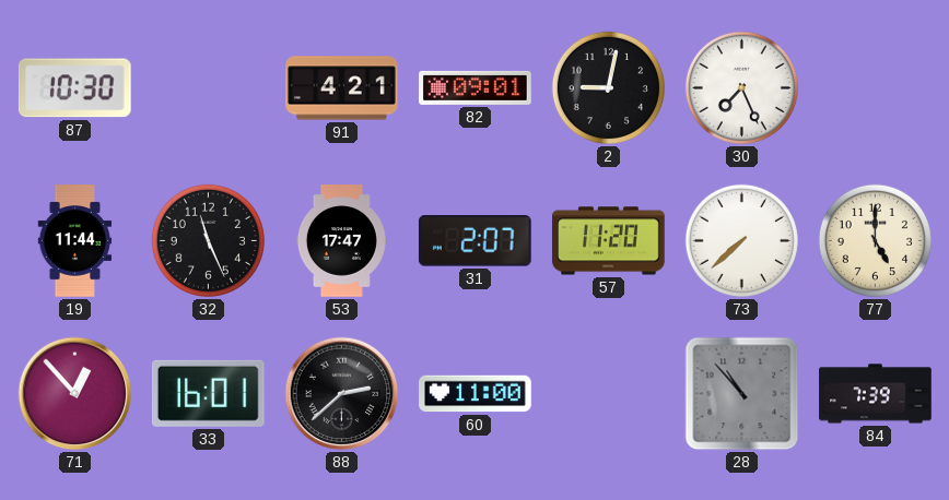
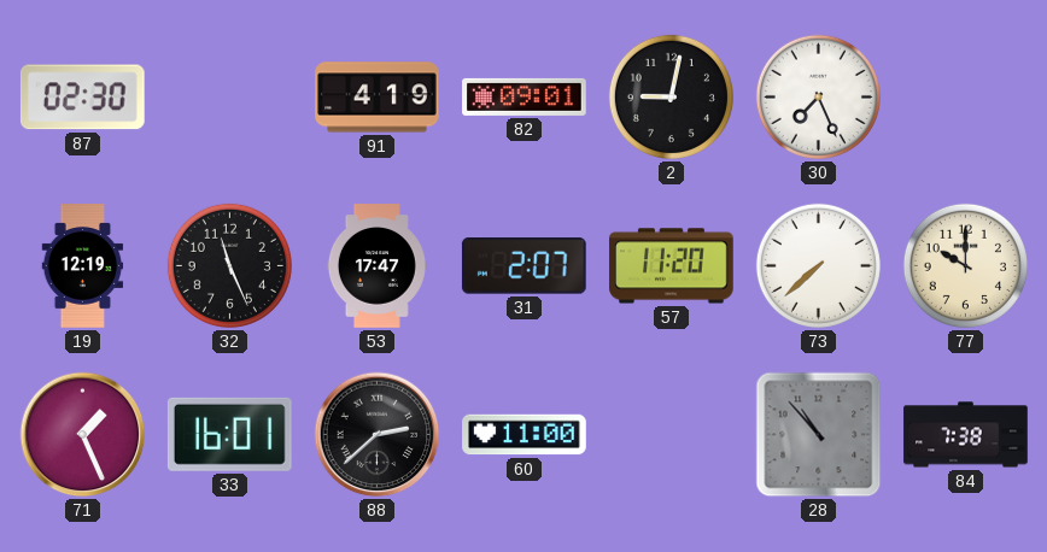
87: 10:30 -> 02:30 (82, 98)
91: 4:21 -> 4:19 (378, 98)
19: 11:44 -> 12:19 (83, 266)
77: 5:00 -> 10:00 (965, 265)
71: 12:53 -> 1:26 (83, 435)
84: 7:39 -> 7:38 (966, 435)
